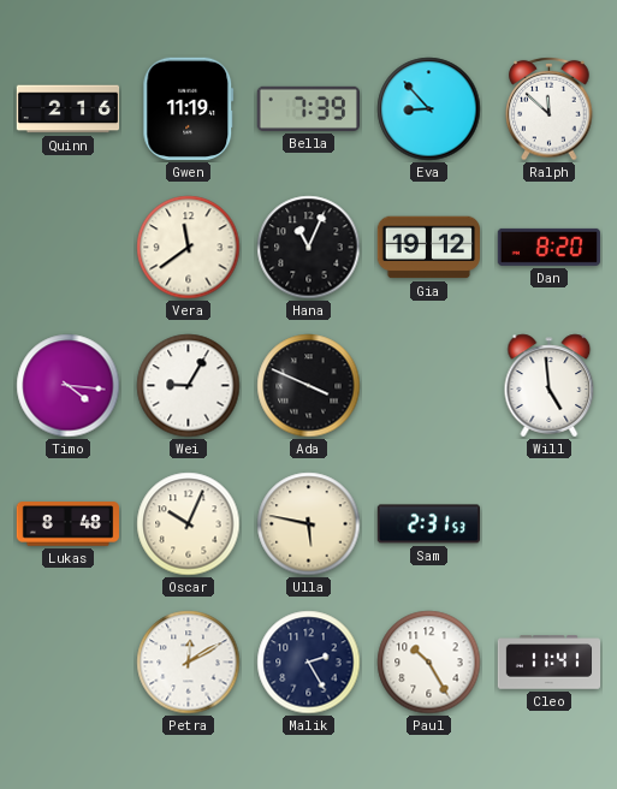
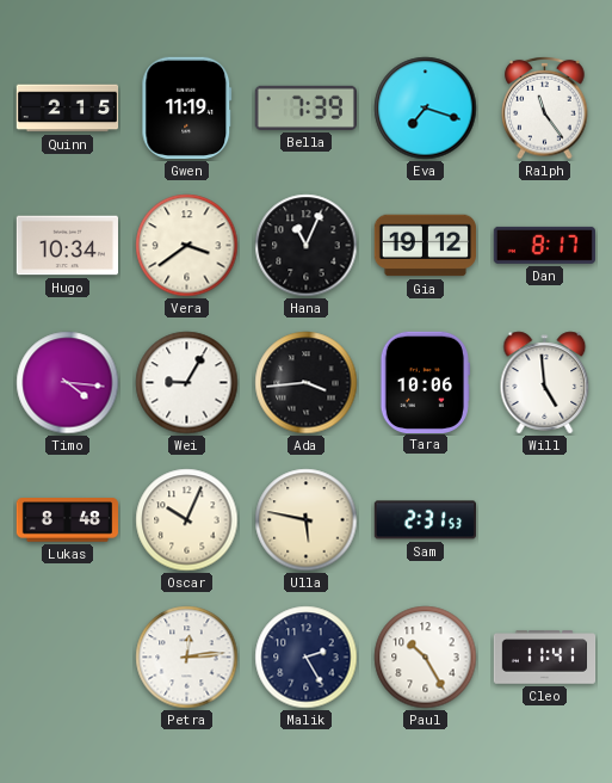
Quinn: 2:16 -> 2:15 (68, 109)
Eva: 8:53 -> 7:18 (426, 109)
Ralph: 11:52 -> 11:24 (545, 107)
Hugo: none -> 10:34 (67, 246)
Vera: 11:39 -> 3:39 (187, 246)
Dan: 8:20 -> 8:17 (544, 245)
Ada: 3:49 -> 3:44 (307, 383)
Tara: none -> 10:06 (425, 382)
Petra: 12:10 -> 12:14 (187, 658)
